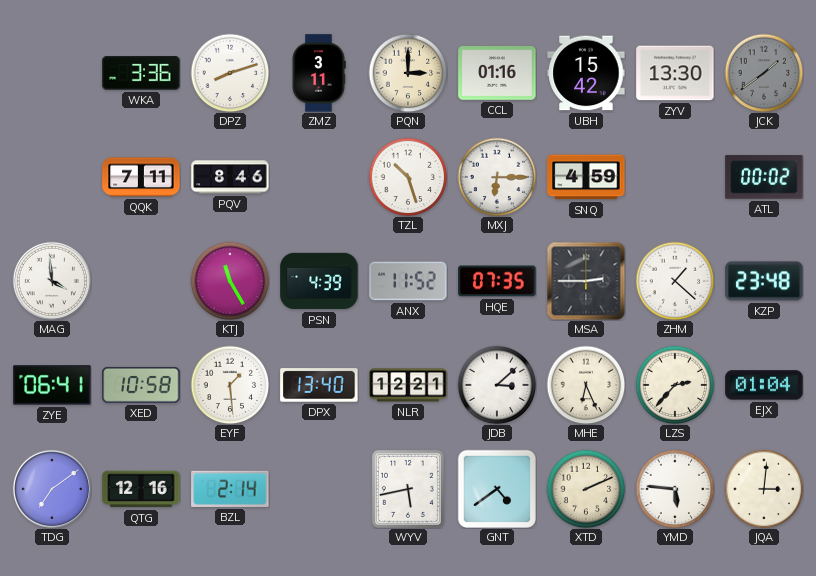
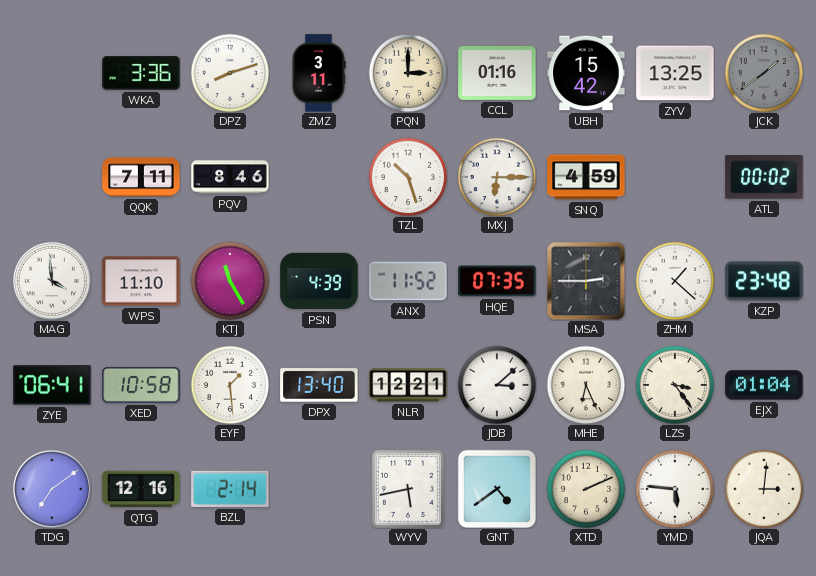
ZYV: 13:30 -> 13:25 (675, 73)
WPS: none -> 11:10 (141, 281)
LZS: 2:37 -> 3:24 (675, 385)
